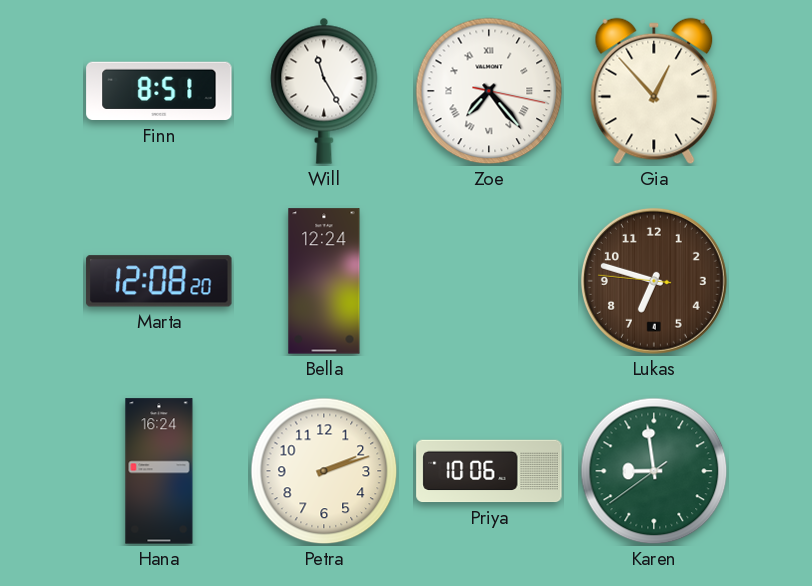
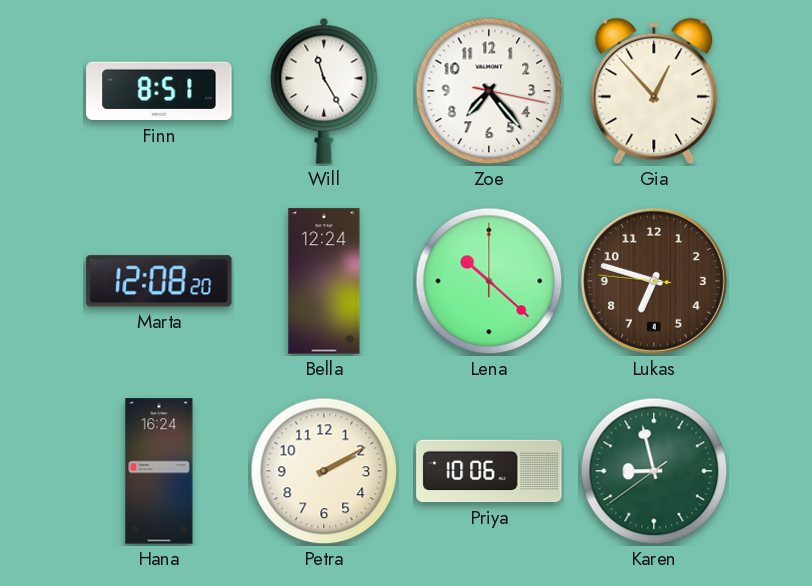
Zoe numerals: Roman -> Arabic (489, 91)
Lena: none -> 10:22 (489, 281)
Petra: 2:12 -> 2:10 (324, 471)
Karen: 8:58 -> 8:57 (654, 471)
